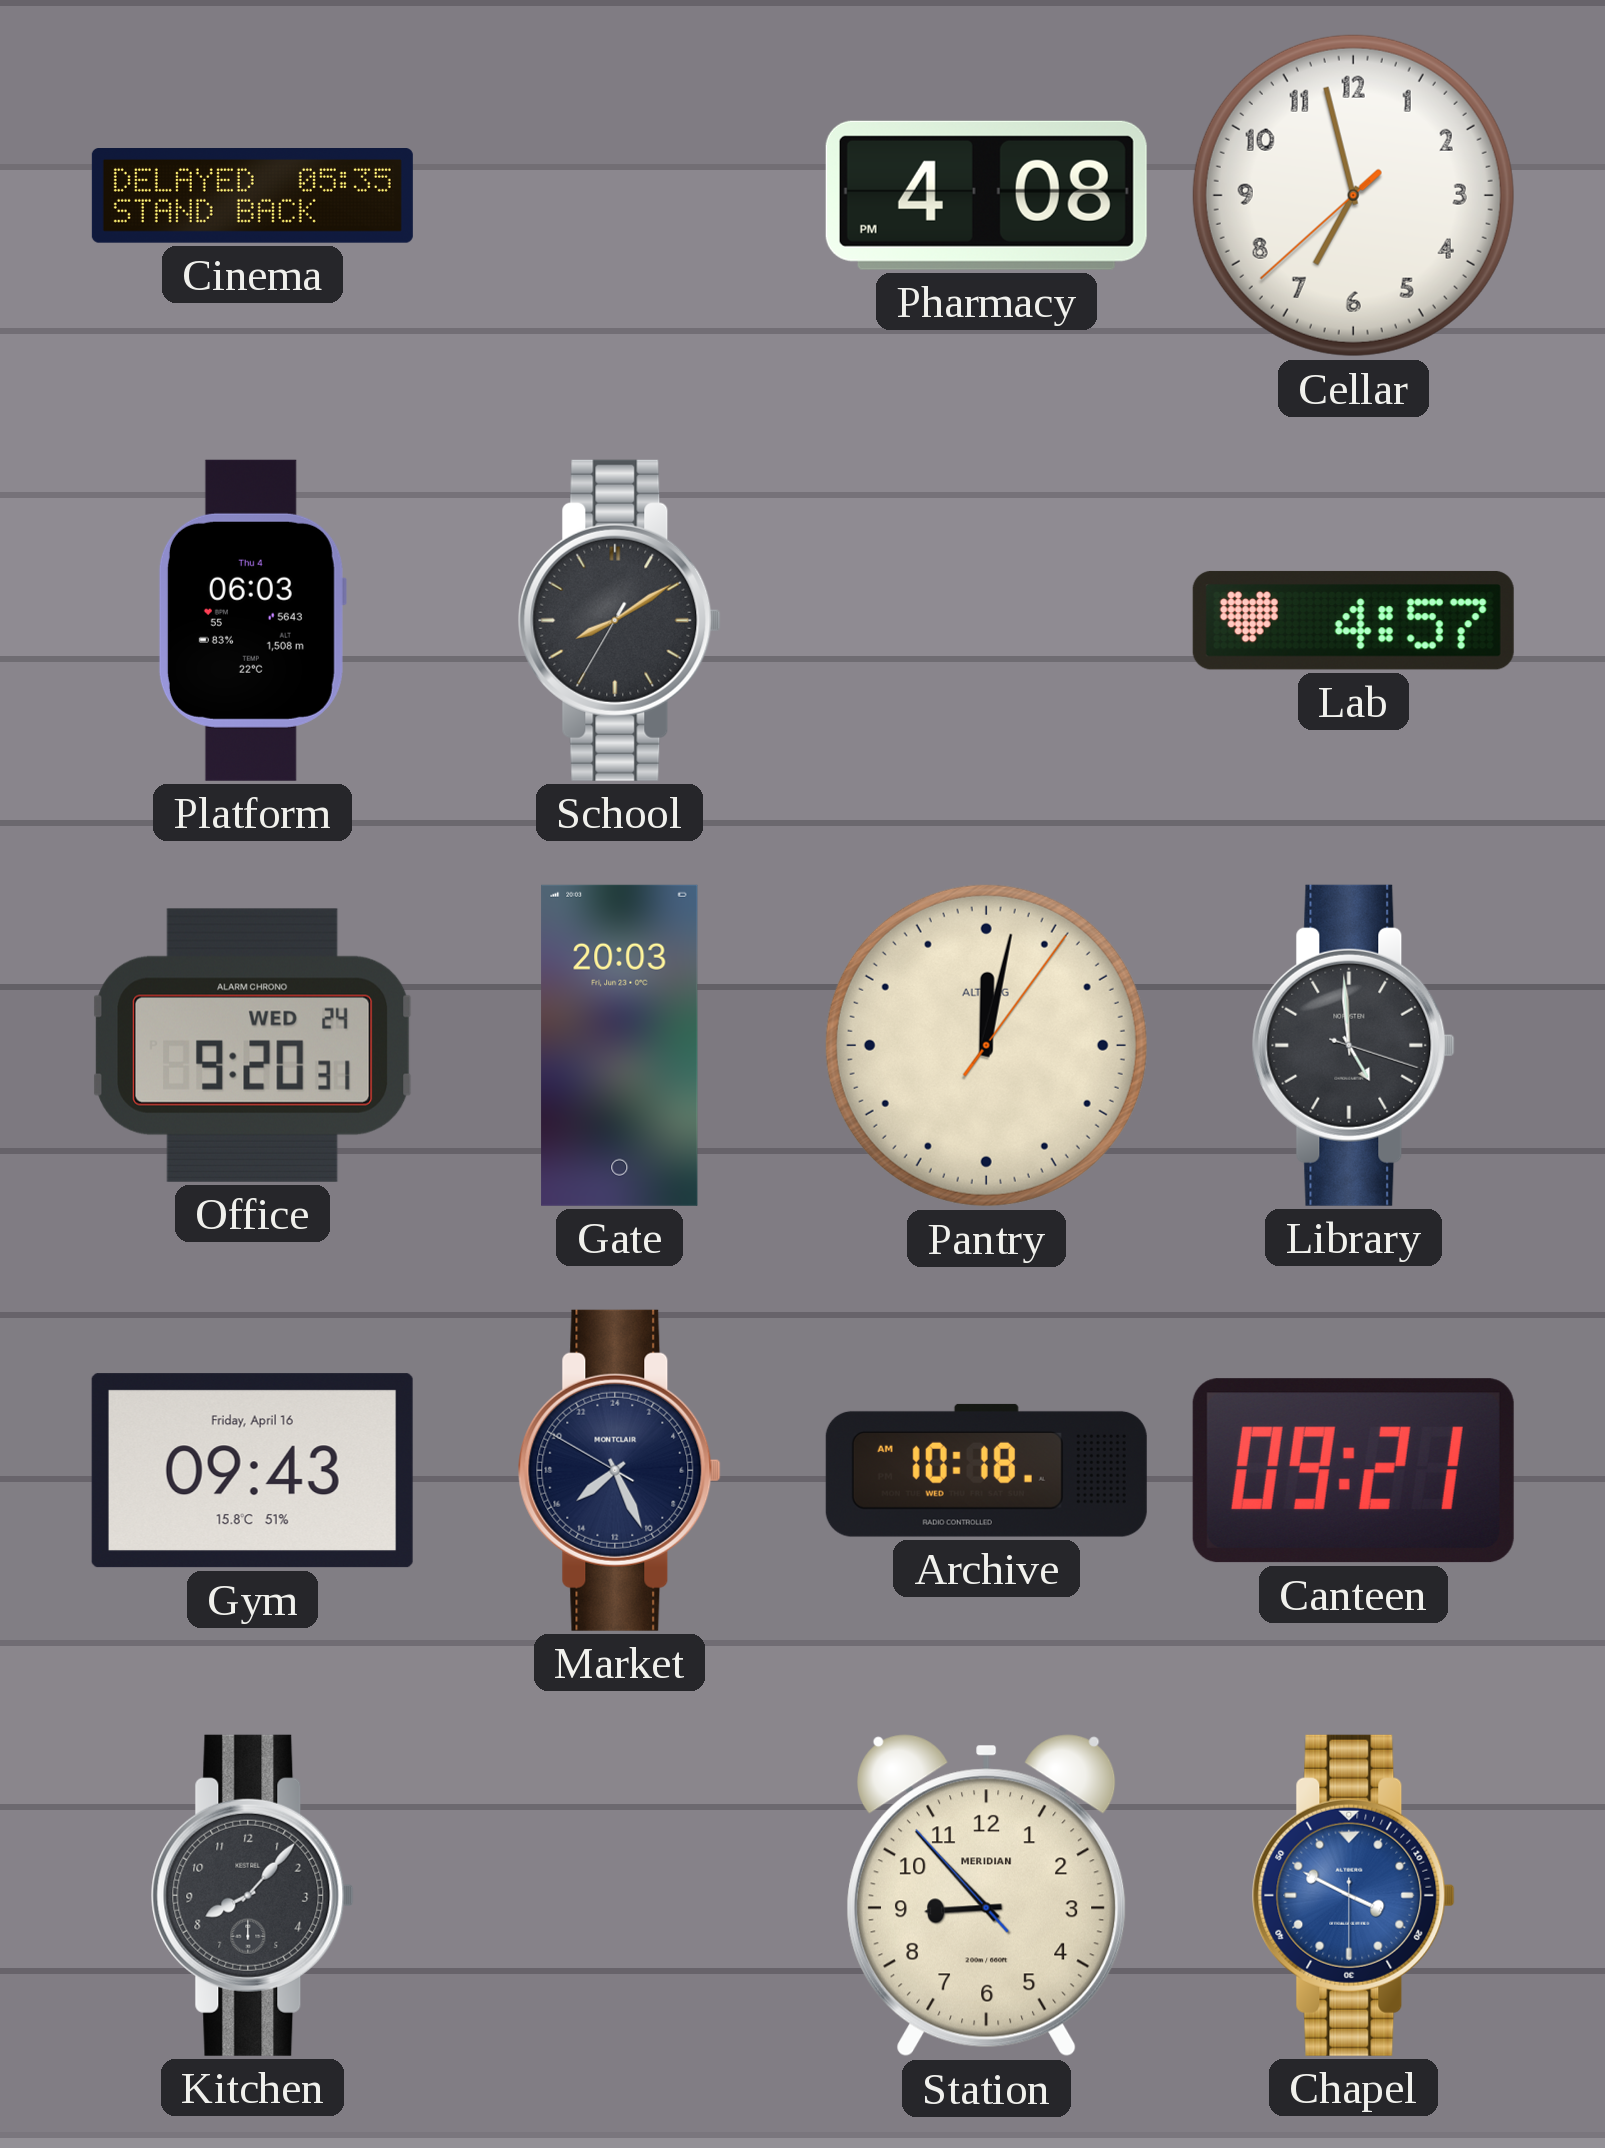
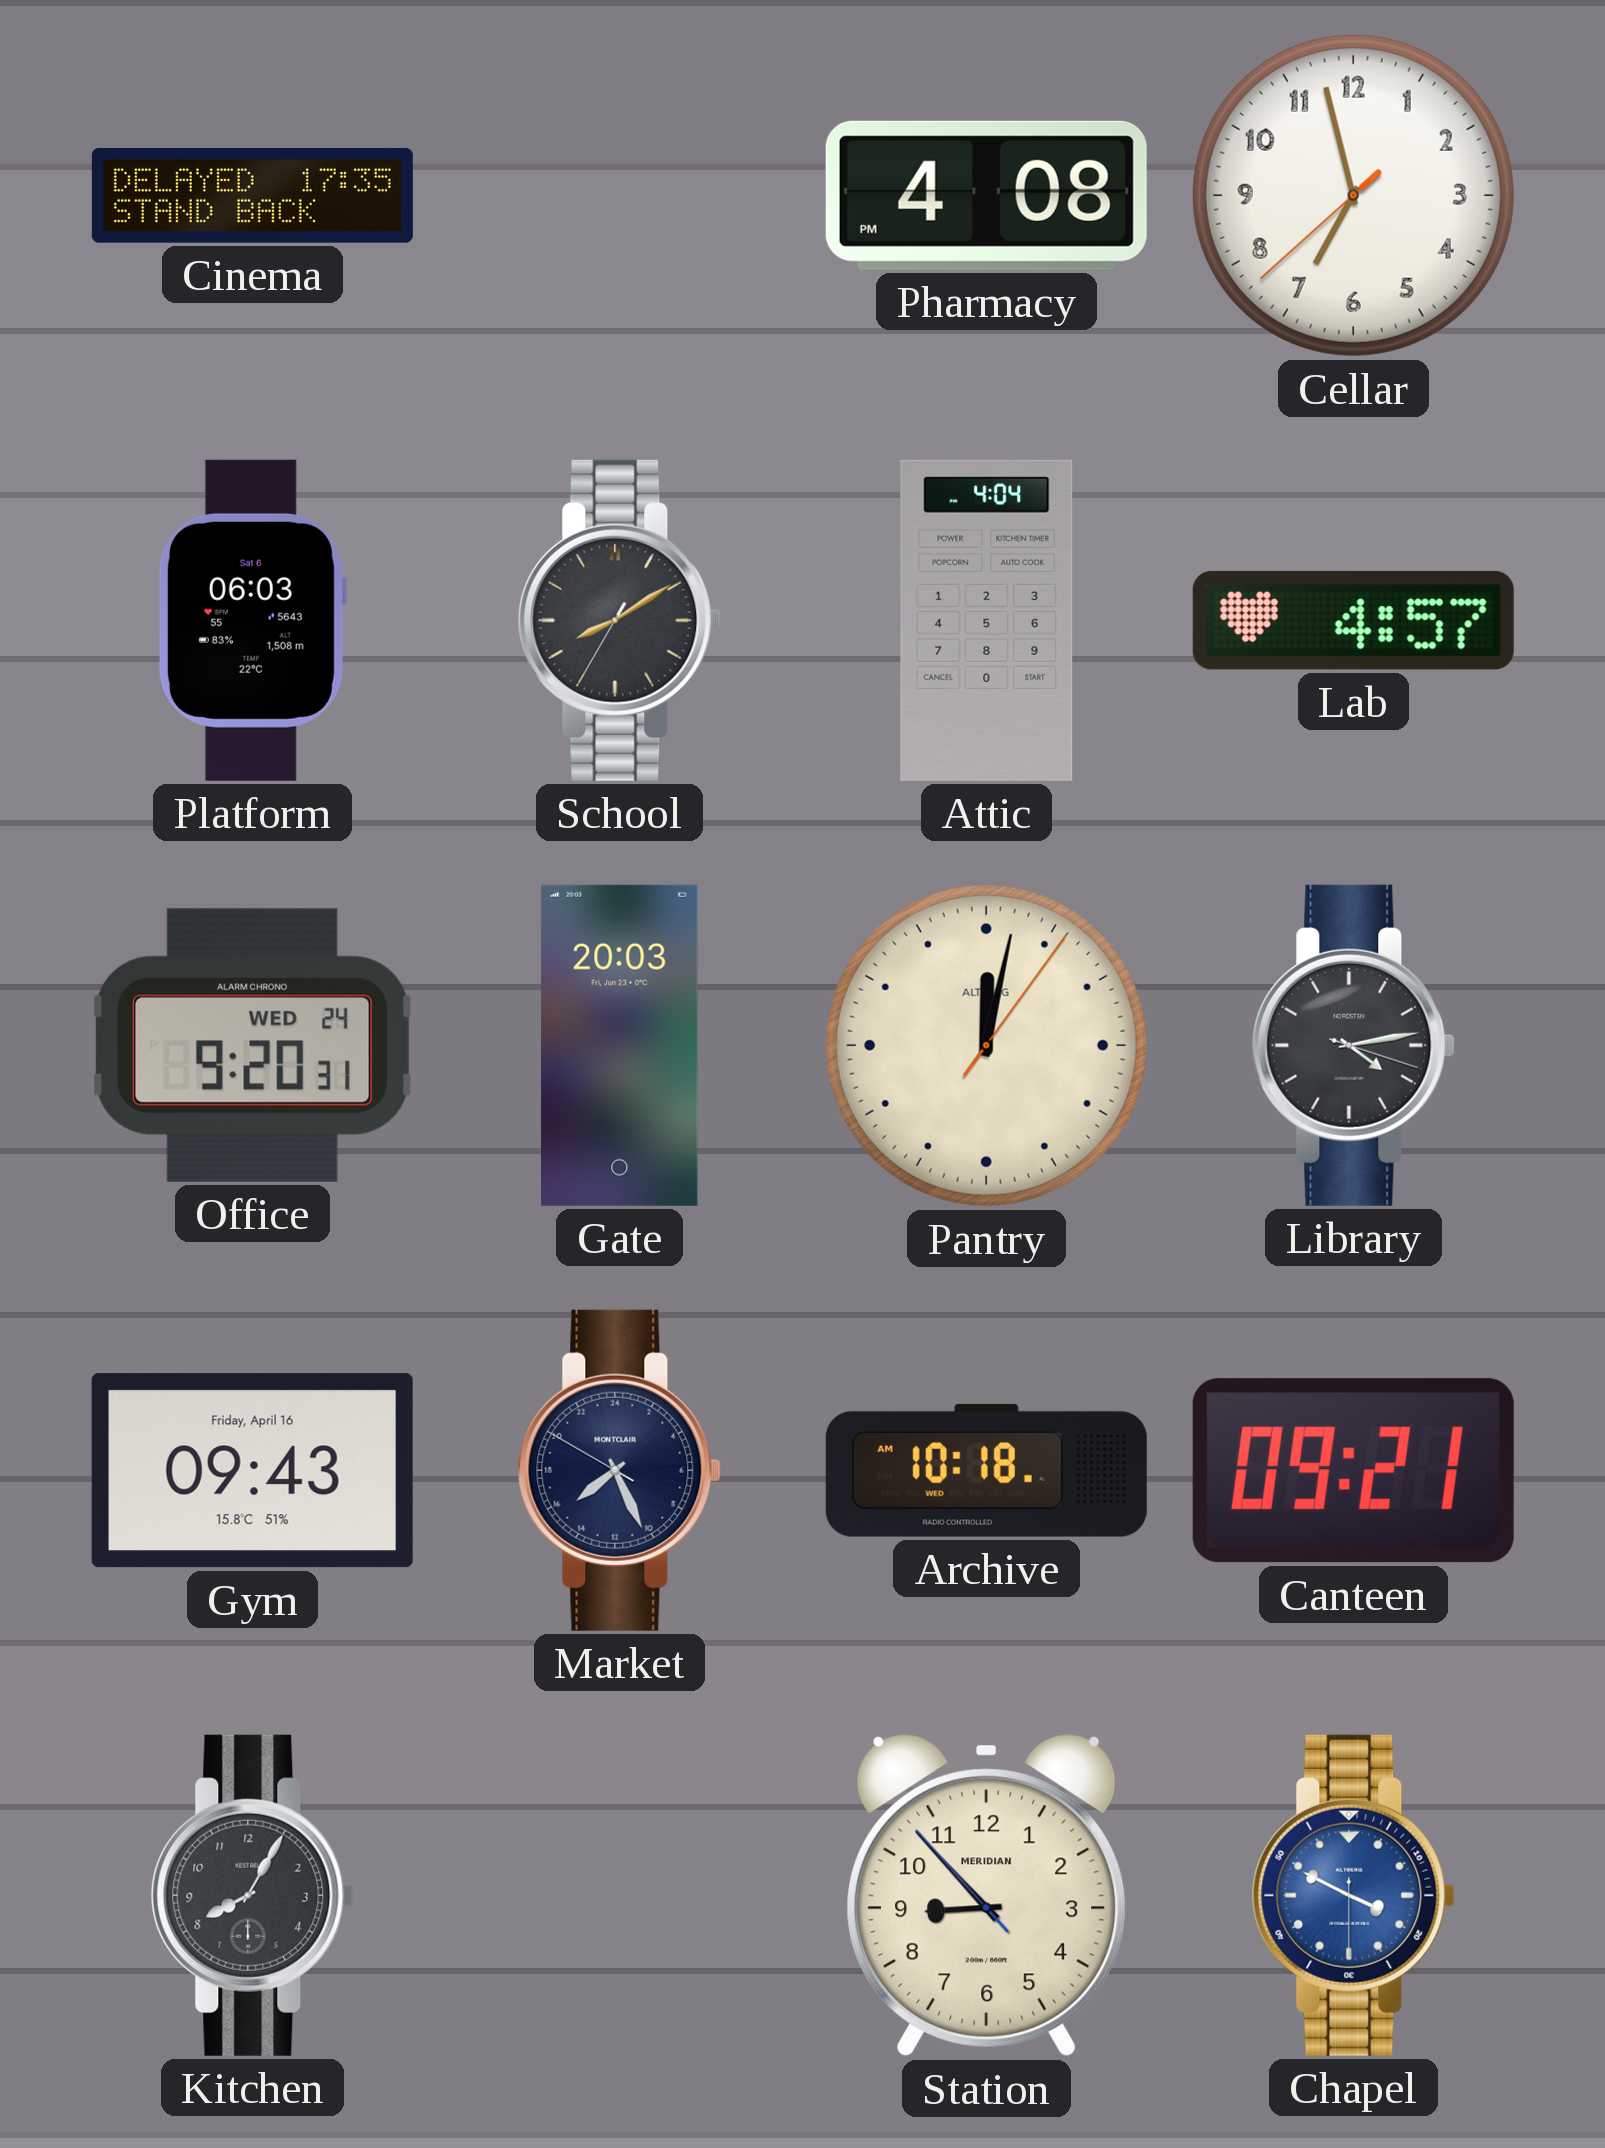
Cinema: 05:35 -> 17:35 (252, 196)
Platform date: Thu 4 -> Sat 6 (252, 620)
Attic: none -> 4:04 (987, 620)
Library: 4:59 -> 4:13 (1353, 1045)
Kitchen: 8:07 -> 8:05 (252, 1895)
